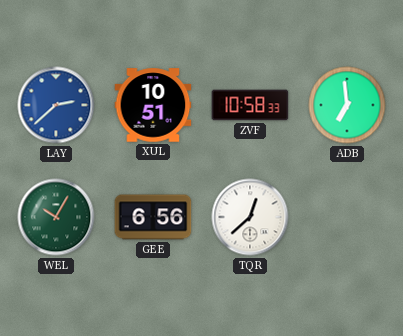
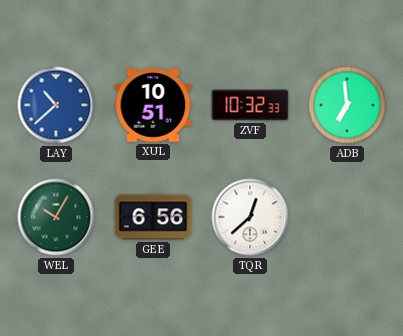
LAY: 2:38 -> 10:38 (56, 105)
ZVF: 10:58 -> 10:32 (250, 105)
